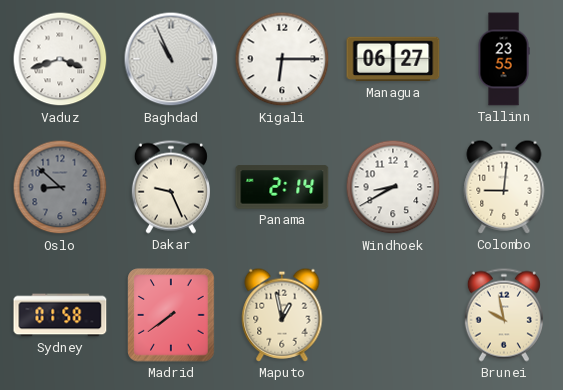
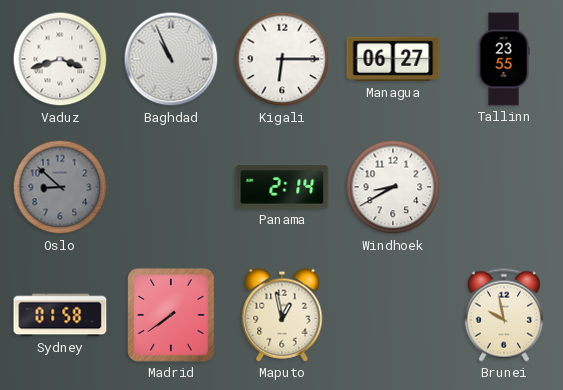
Dakar: 9:26 -> none (171, 187)
Colombo: 9:01 -> none (504, 187)
